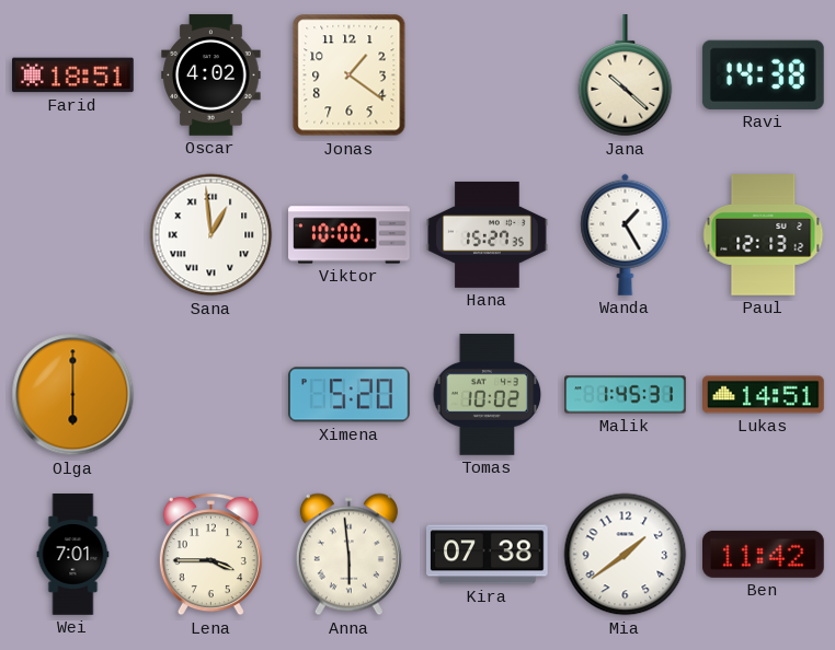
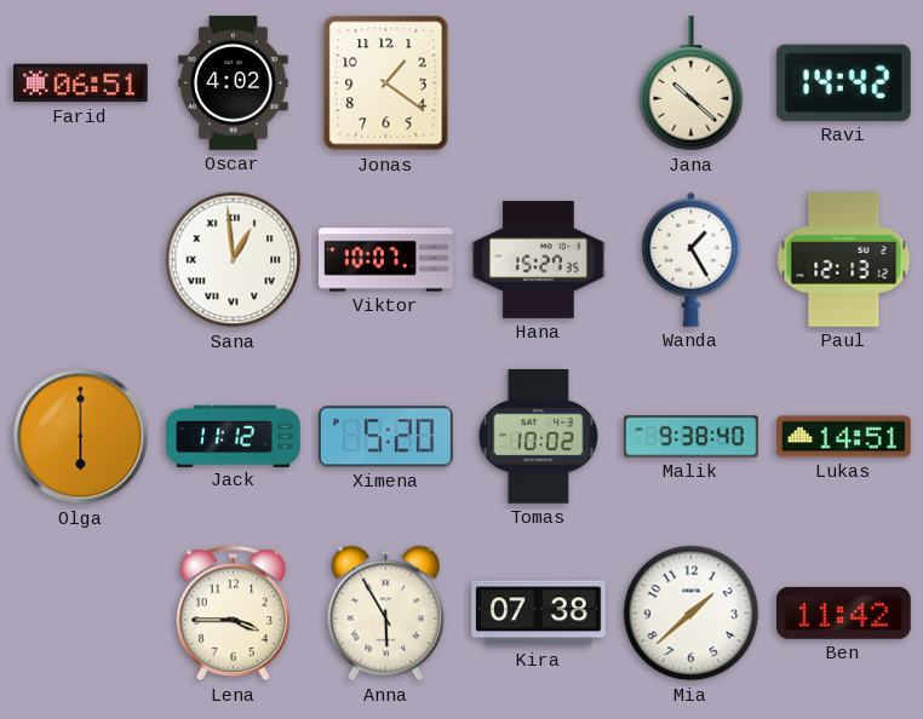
Farid: 18:51 -> 06:51 (81, 84)
Ravi: 14:38 -> 14:42 (843, 82)
Viktor: 10:00 -> 10:07 (386, 260)
Jack: none -> 11:12 (234, 436)
Malik: 1:45 -> 9:38 (692, 437)
Wei: 7:01 -> none (73, 555)
Anna: 5:59 -> 5:55 (385, 614)
Mia: 1:39 -> 1:38 (692, 614)
